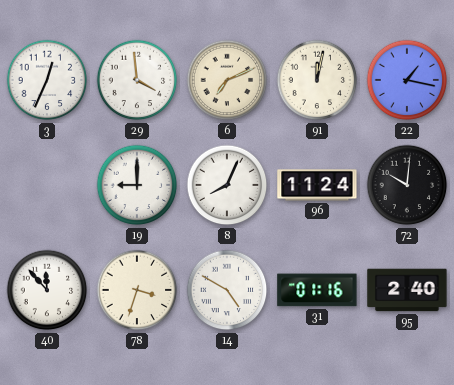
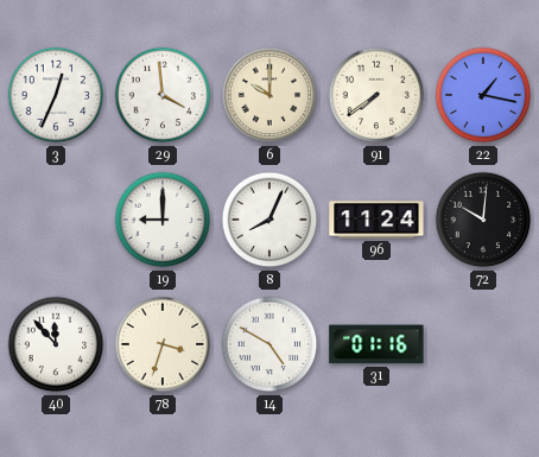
6: 7:11 -> 10:00 (269, 95)
91: 12:02 -> 7:39 (376, 95)
95: 2:40 -> none (407, 290)
